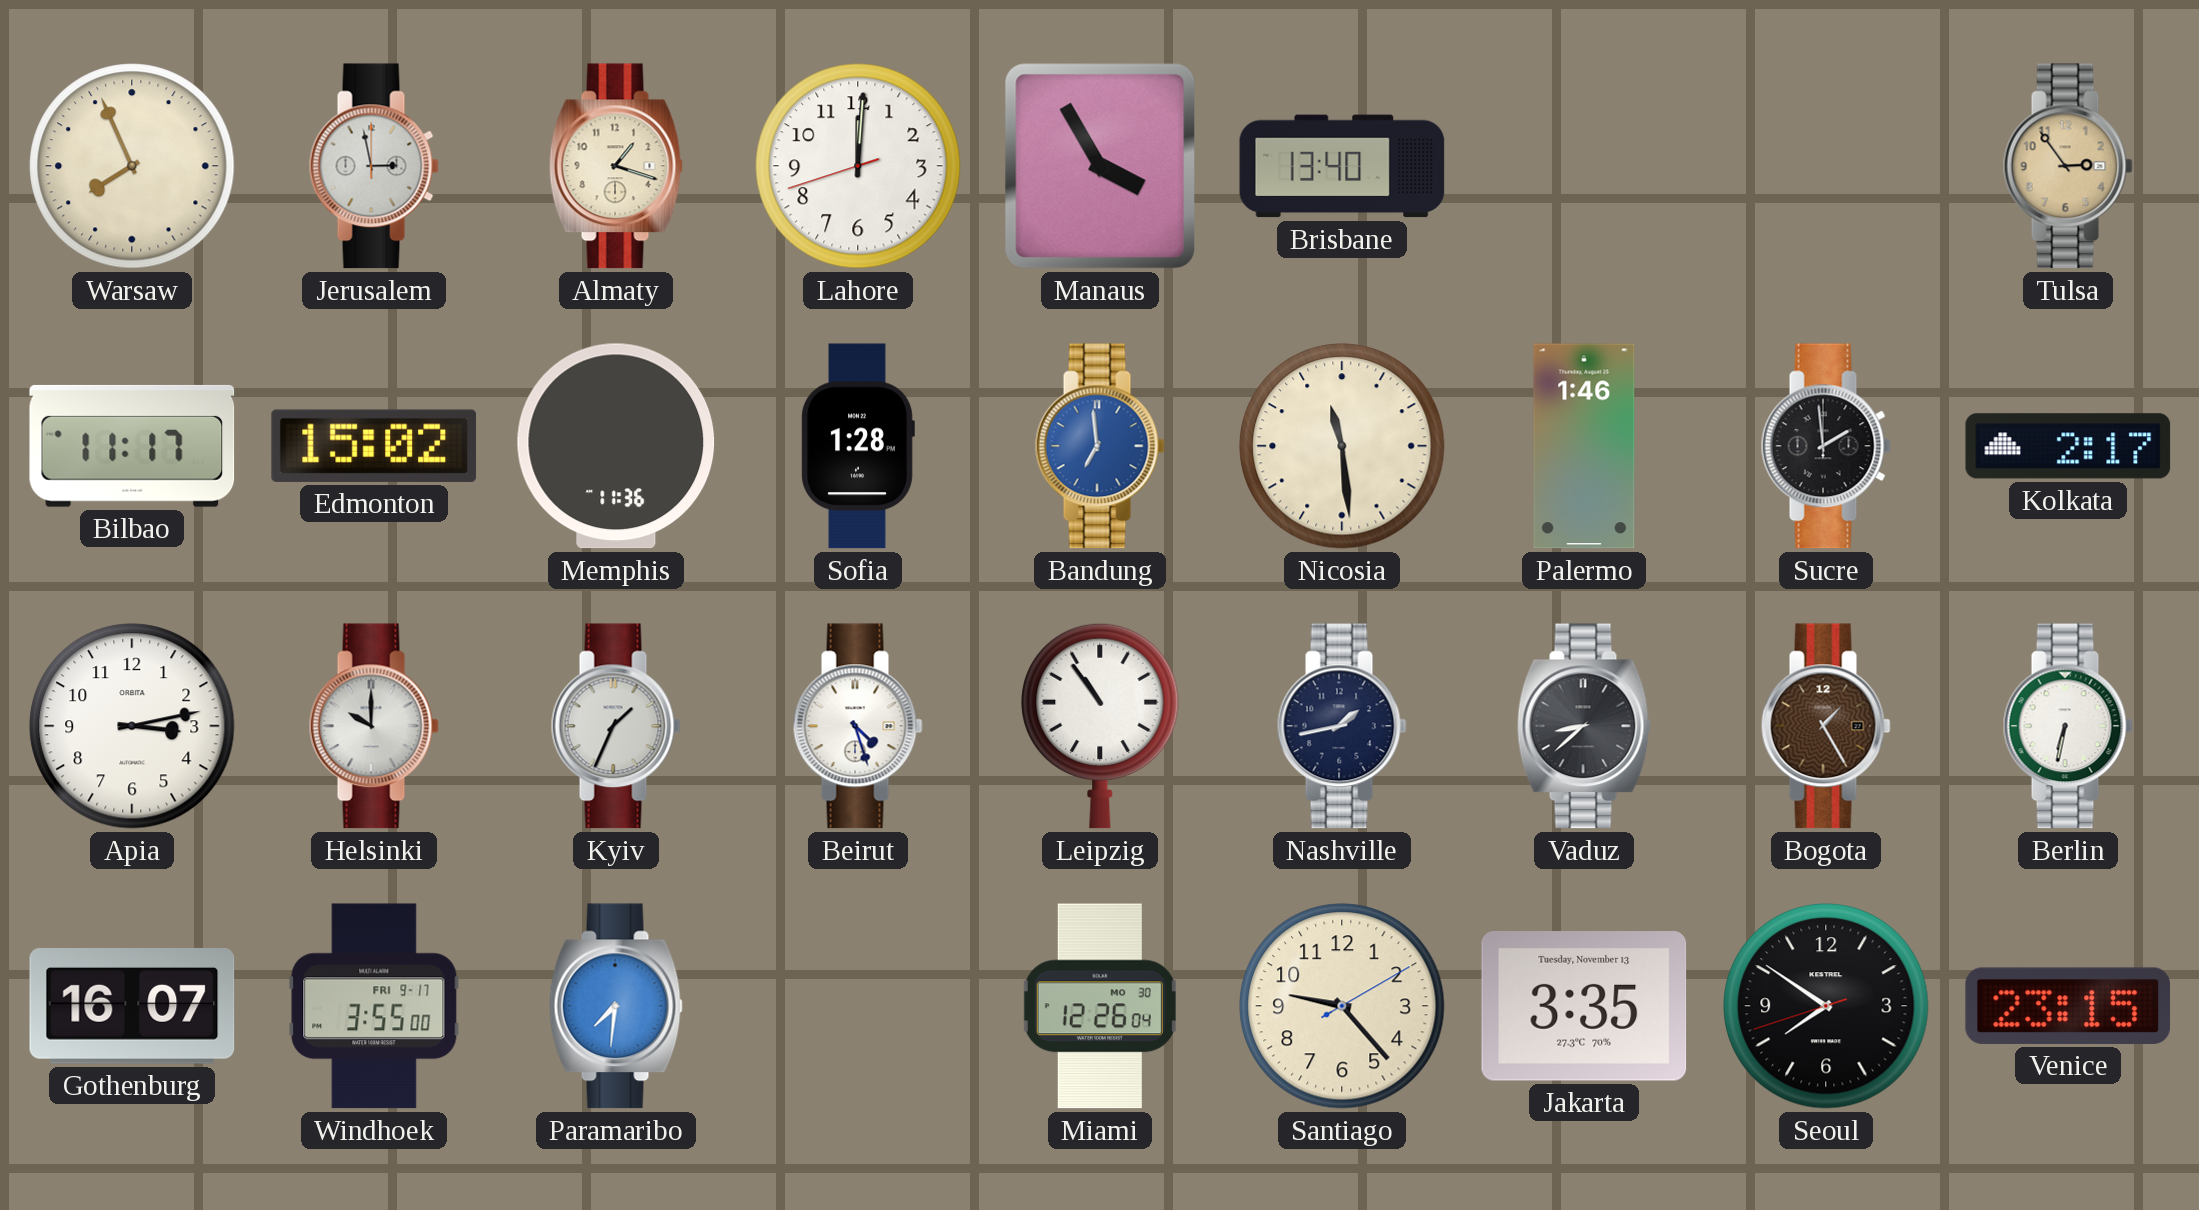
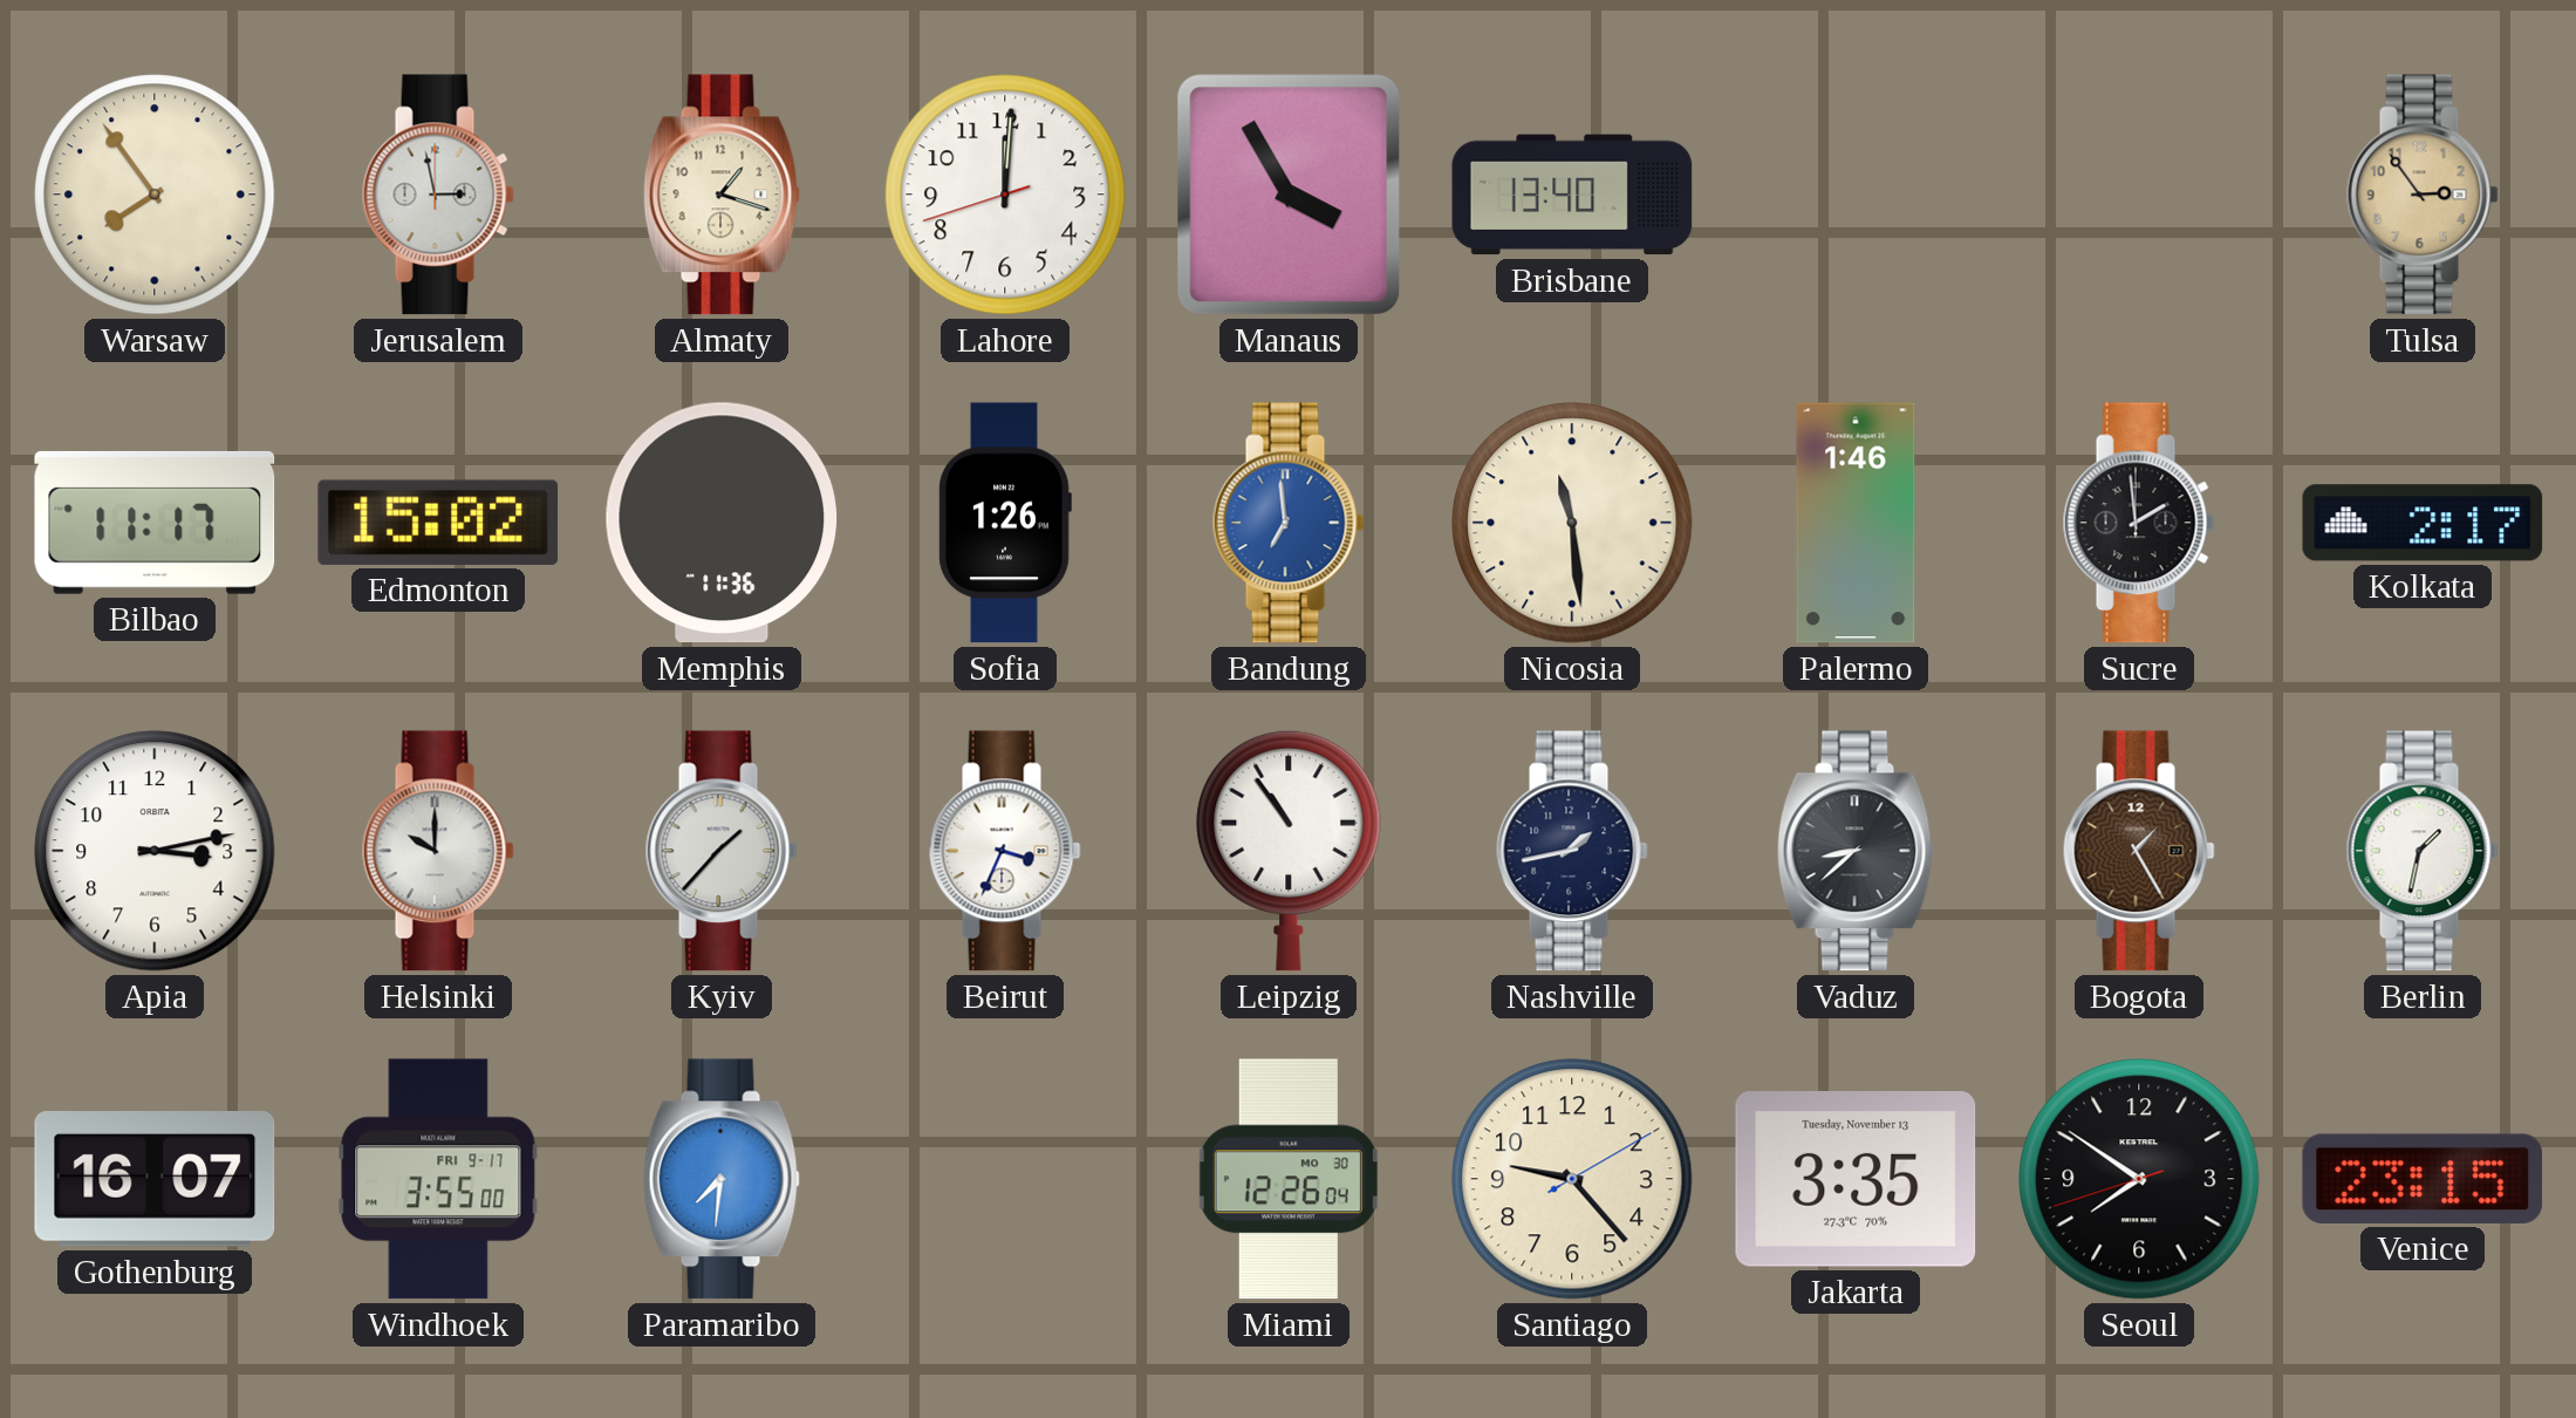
Warsaw: 7:56 -> 7:54 (155, 195)
Sofia: 1:28 -> 1:26 (1005, 523)
Kyiv: 1:34 -> 1:37 (722, 851)
Beirut: 4:27 -> 3:34 (1005, 851)
Berlin: 6:32 -> 1:32 (2423, 851)
